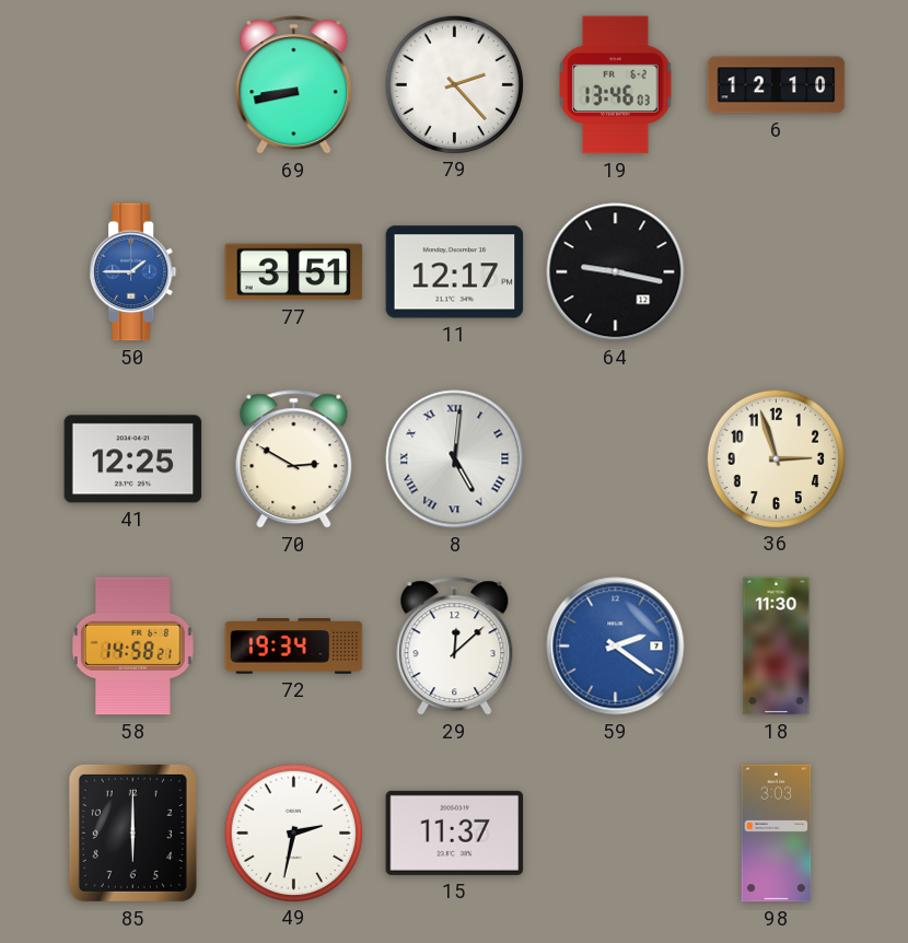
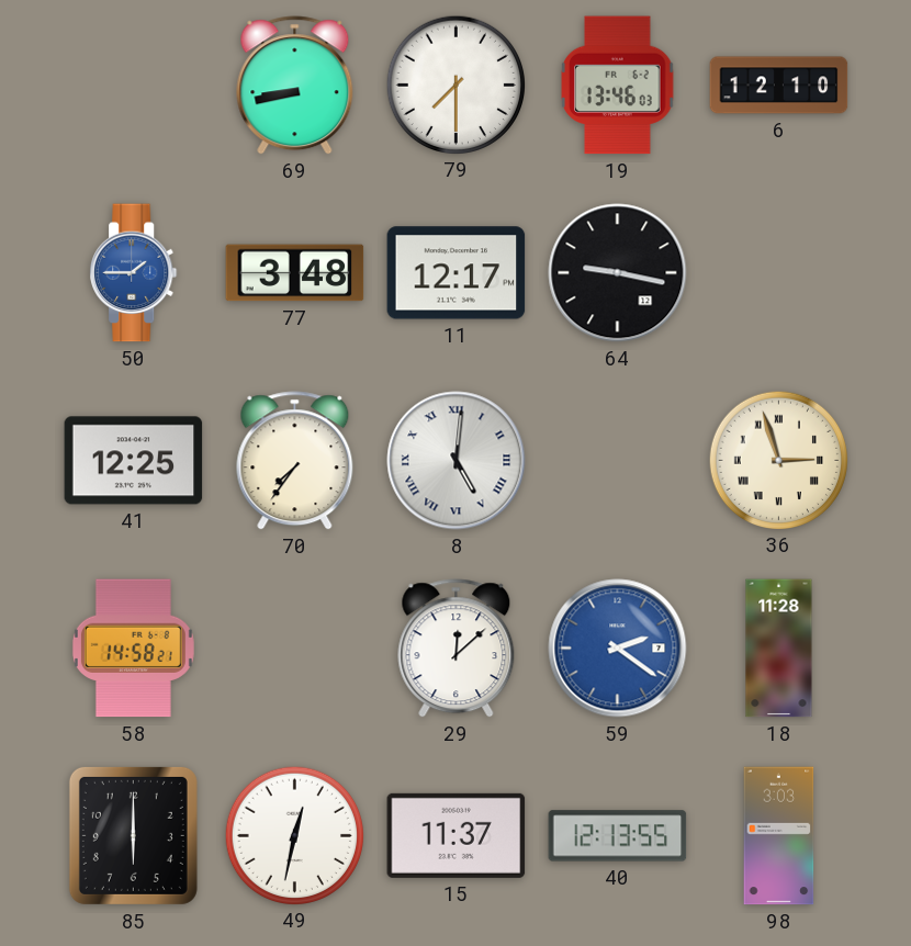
79: 2:23 -> 7:30 (455, 85)
77: 3:51 -> 3:48 (295, 273)
70: 2:50 -> 7:36 (295, 461)
36 numerals: Arabic -> Roman (778, 460)
72: 19:34 -> none (294, 647)
18: 11:30 -> 11:28 (779, 649)
49: 2:32 -> 12:32 (294, 835)
40: none -> 12:13 (618, 836)
